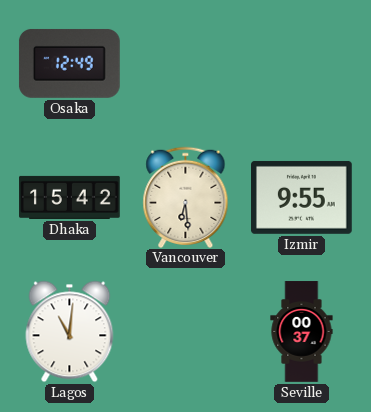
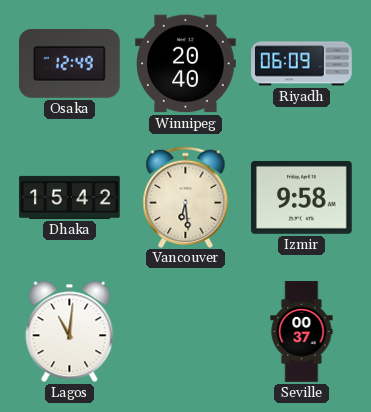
Winnipeg: none -> 20:40 (186, 64)
Riyadh: none -> 06:09 (302, 64)
Izmir: 9:55 -> 9:58 (302, 197)
